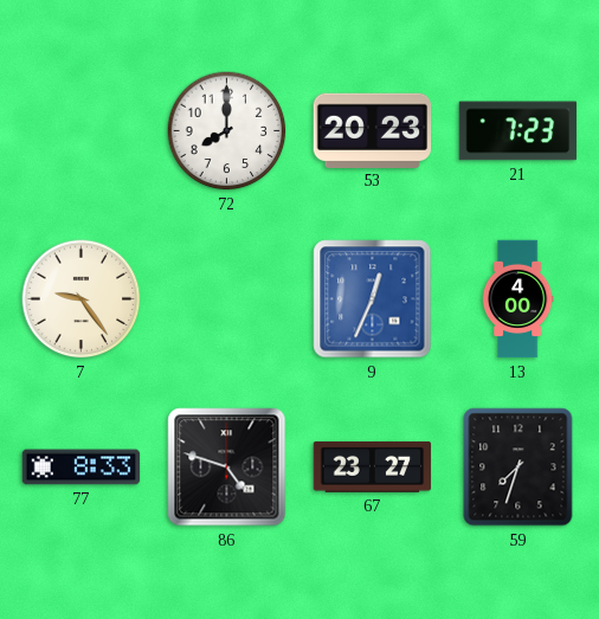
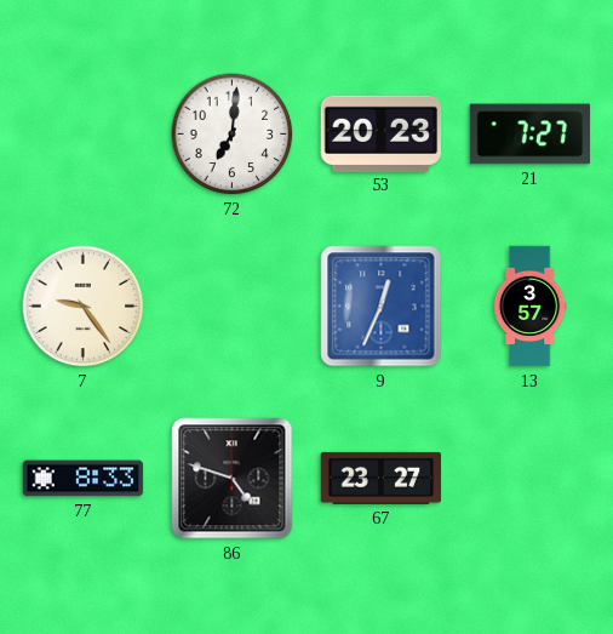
72: 8:00 -> 7:01 (233, 135)
21: 7:23 -> 7:27 (531, 135)
13: 4:00 -> 3:57 (529, 307)
59: 7:33 -> none (519, 468)
